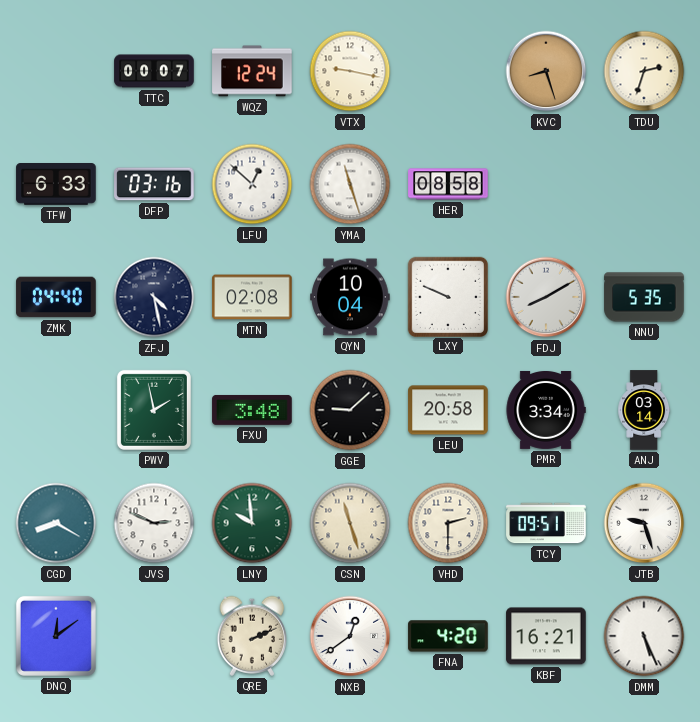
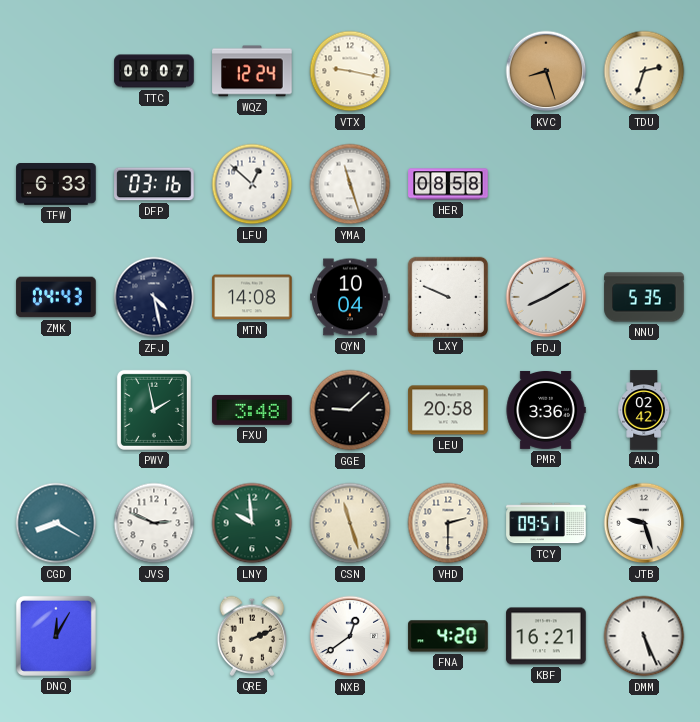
ZMK: 04:40 -> 04:43 (56, 297)
MTN: 02:08 -> 14:08 (252, 297)
PMR: 3:34 -> 3:36 (546, 410)
ANJ: 03:14 -> 02:42 (644, 410)
DNQ: 12:09 -> 12:05 (56, 636)
